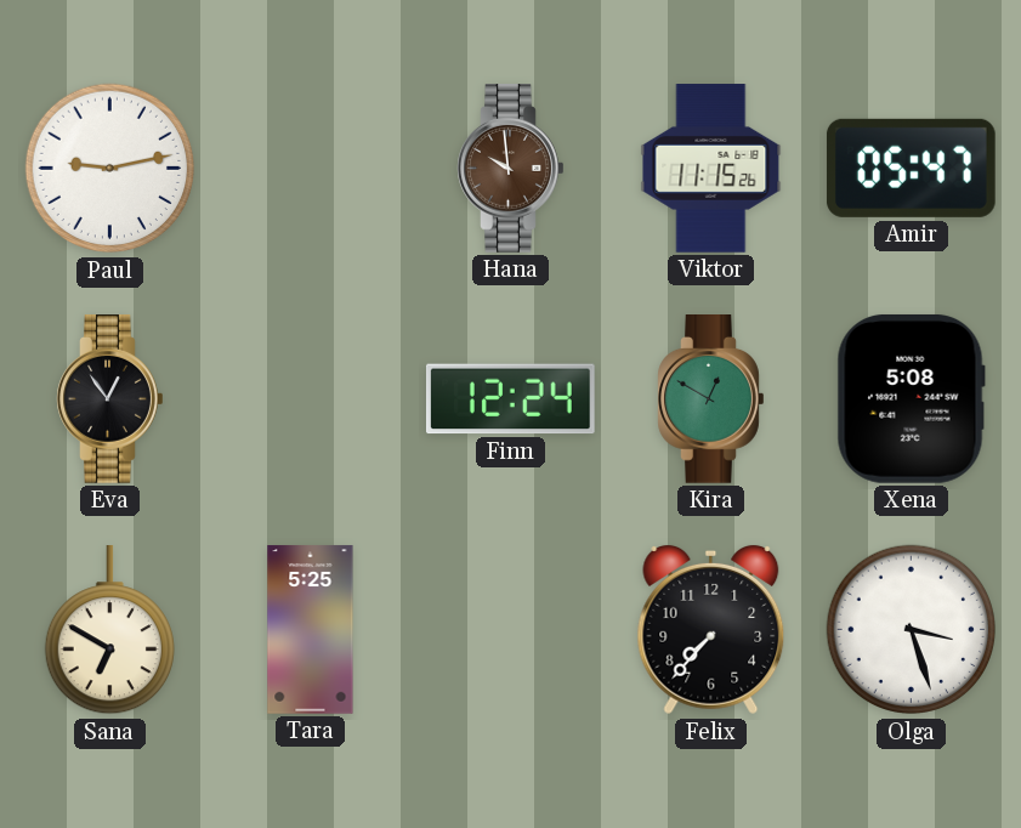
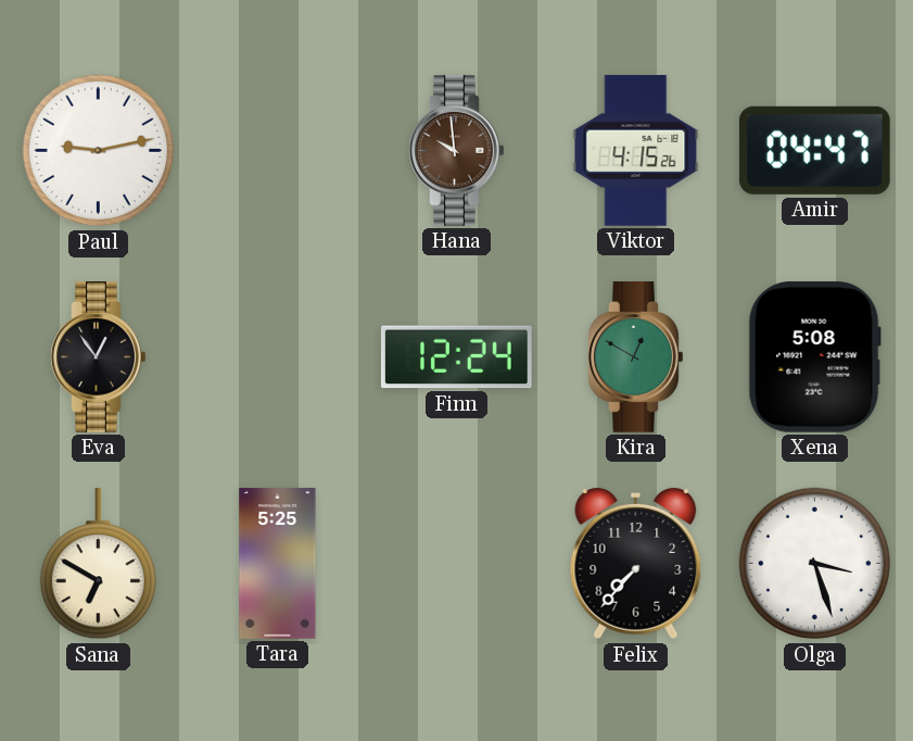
Viktor: 11:15 -> 4:15 (636, 151)
Amir: 05:47 -> 04:47 (814, 150)
